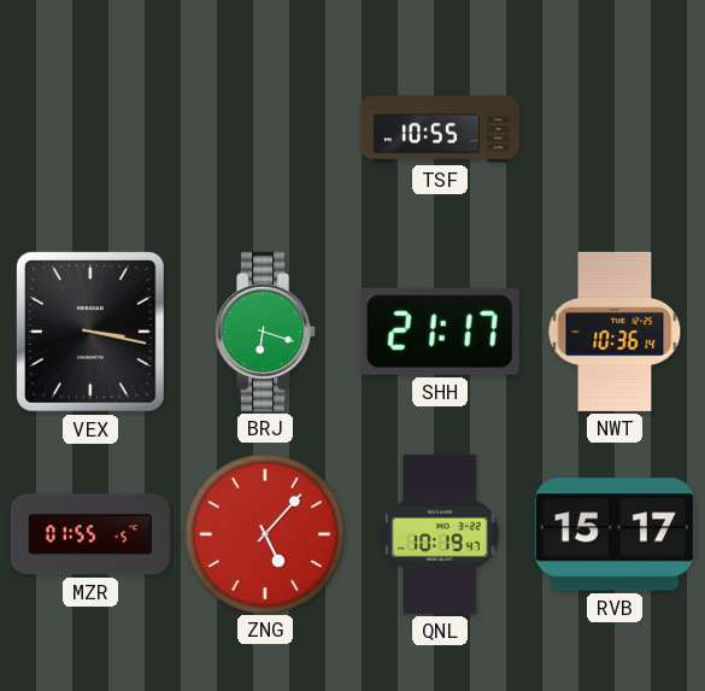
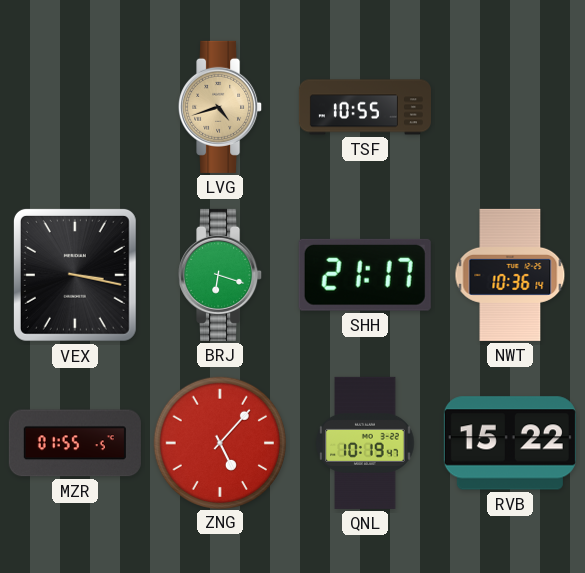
LVG: none -> 4:42 (221, 107)
RVB: 15:17 -> 15:22 (510, 443)
